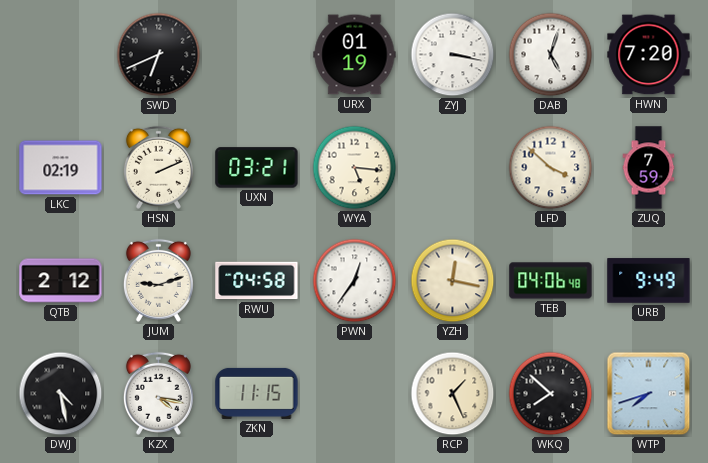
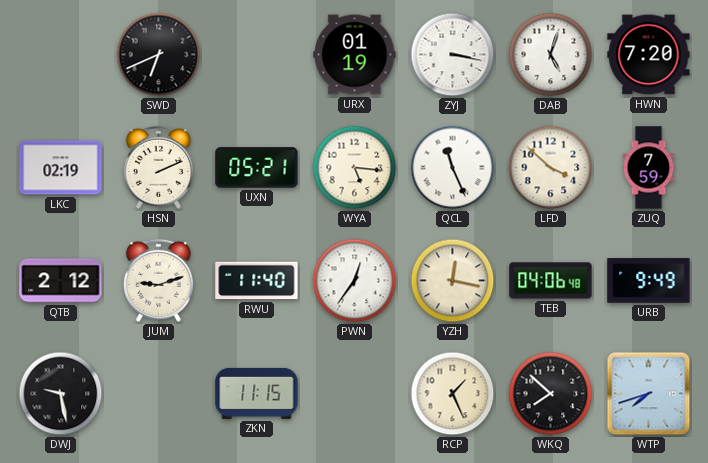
UXN: 03:21 -> 05:21 (257, 168)
QCL: none -> 11:26 (453, 168)
RWU: 04:58 -> 11:40 (257, 281)
DWJ: 4:28 -> 9:28 (61, 394)
KZX: 4:17 -> none (158, 393)
